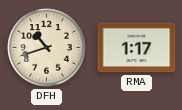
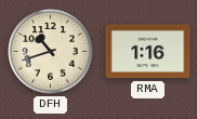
RMA: 1:17 -> 1:16 (148, 52)
